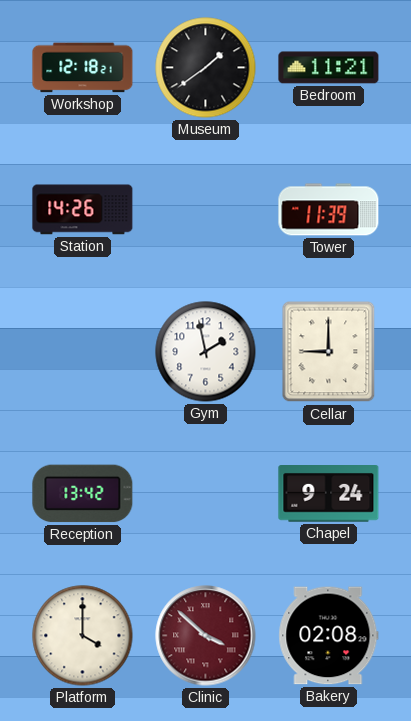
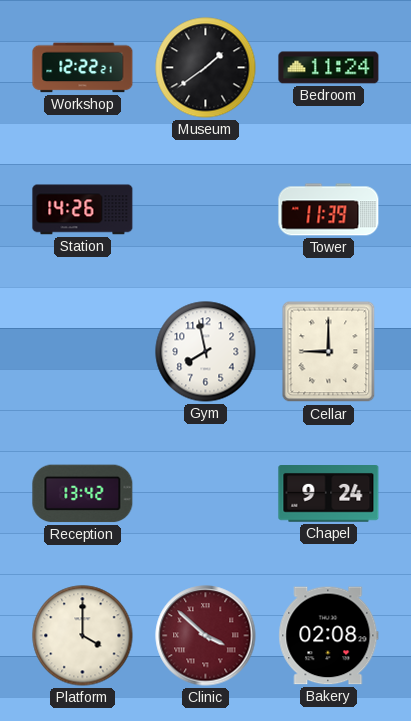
Workshop: 12:18 -> 12:22 (83, 68)
Bedroom: 11:21 -> 11:24 (329, 68)
Gym: 1:58 -> 7:58 (206, 352)
